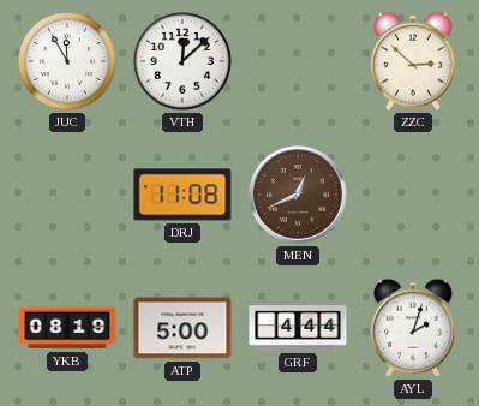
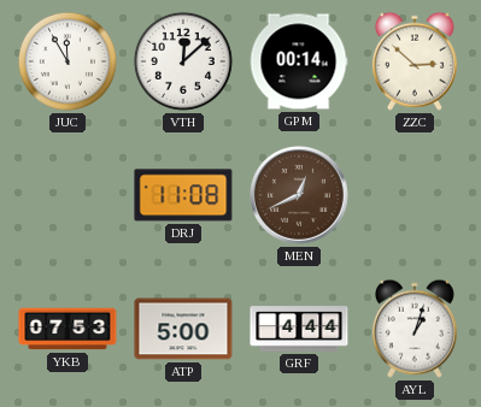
GPM: none -> 00:14 (299, 61)
YKB: 08:19 -> 07:53 (68, 329)
AYL: 2:03 -> 1:03 (415, 329)
